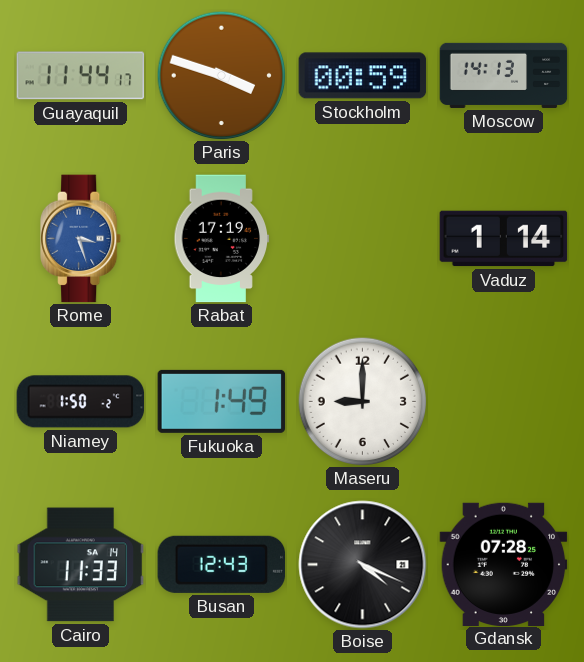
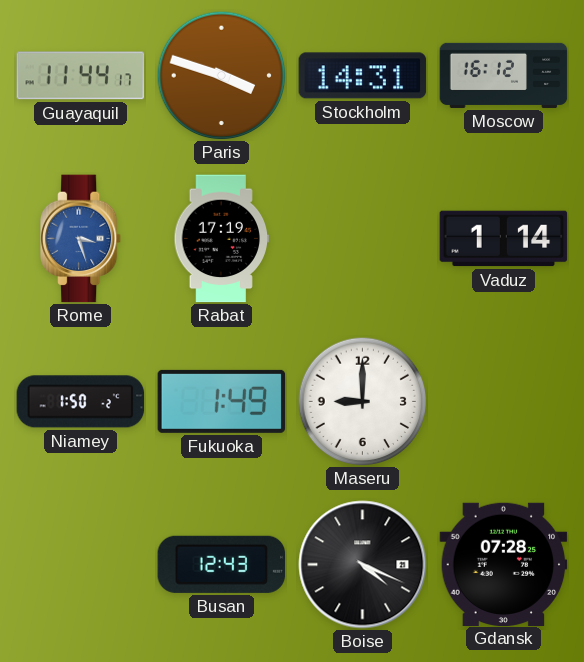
Stockholm: 00:59 -> 14:31 (363, 76)
Moscow: 14:13 -> 16:12 (504, 75)
Cairo: 11:33 -> none (81, 565)
